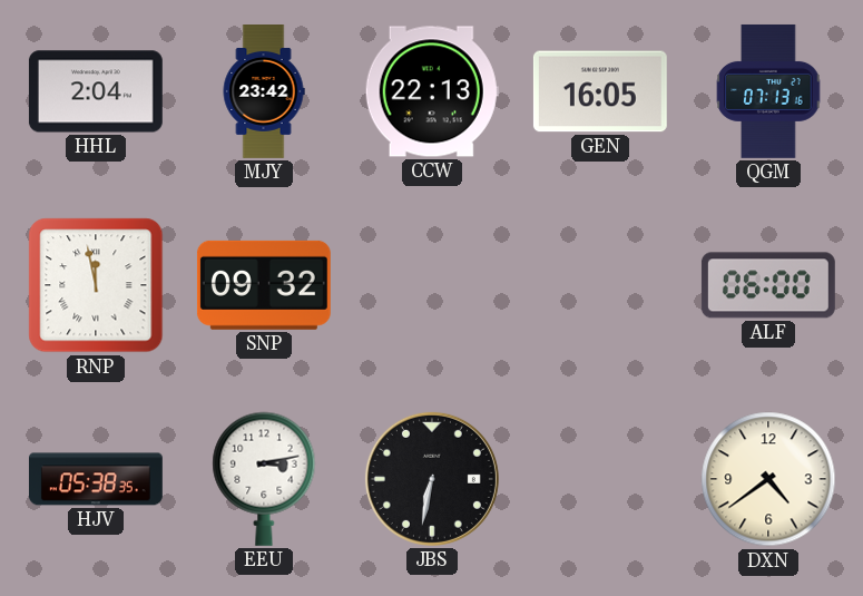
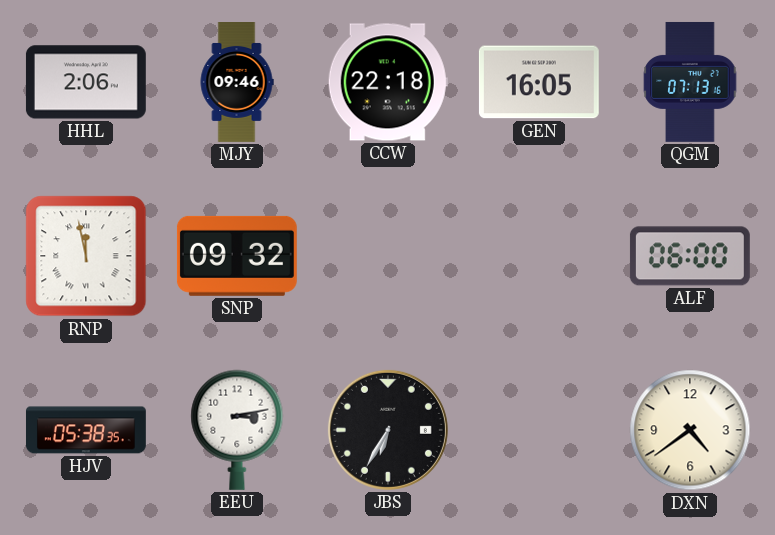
HHL: 2:04 -> 2:06 (86, 82)
MJY: 23:42 -> 09:46 (237, 83)
CCW: 22:13 -> 22:18 (388, 82)
JBS: 6:32 -> 6:35 (388, 430)
